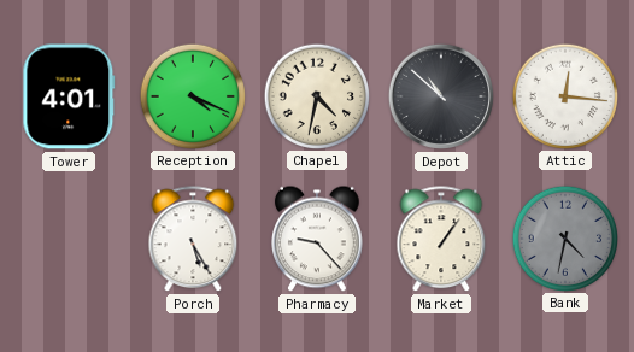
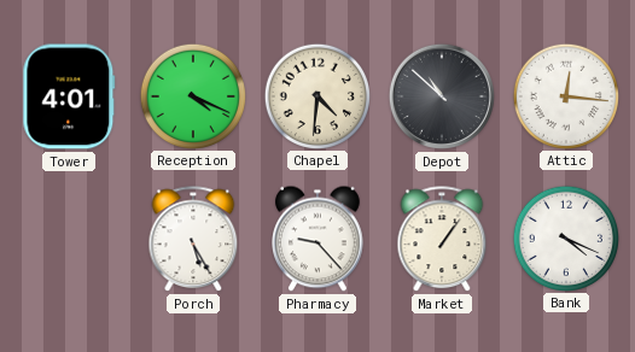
Chapel: 4:32 -> 4:31 (316, 95)
Bank: 4:32 -> 4:19 (565, 237)
Bank dial: grey -> white (565, 237)
